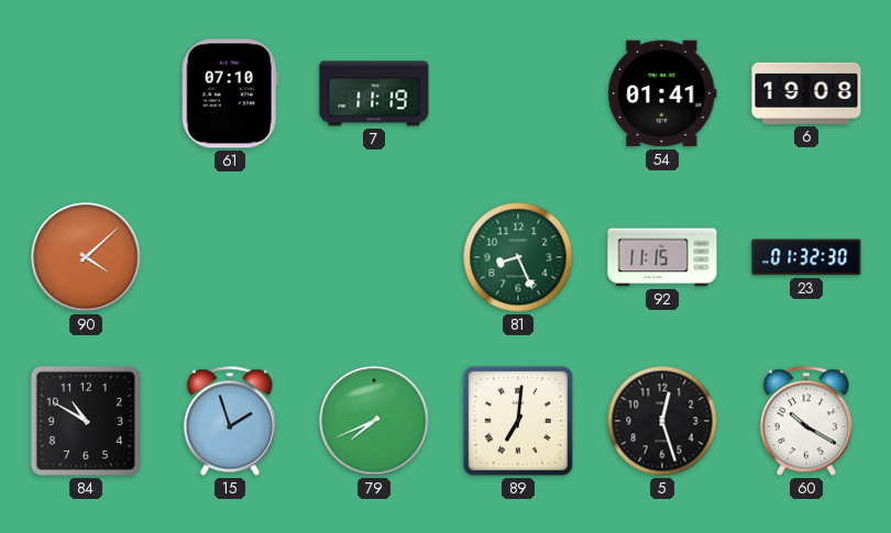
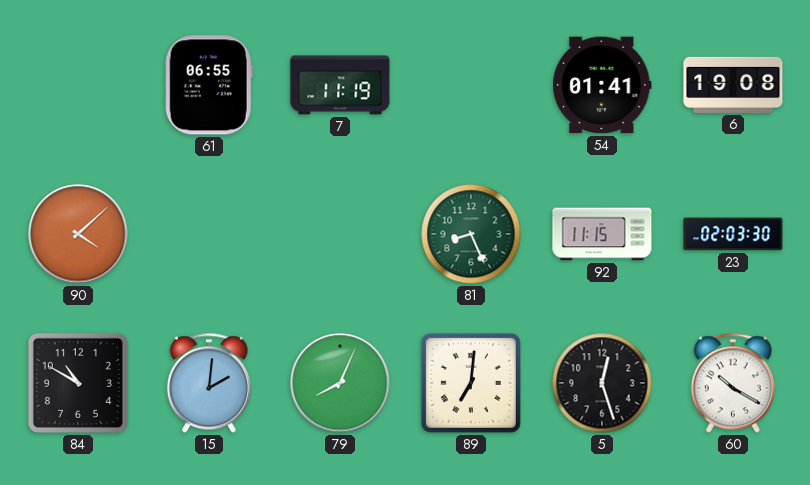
61: 07:10 -> 06:55 (209, 85)
23: 01:32 -> 02:03 (733, 234)
15: 1:57 -> 2:01 (209, 383)
79: 7:41 -> 8:04 (340, 383)
